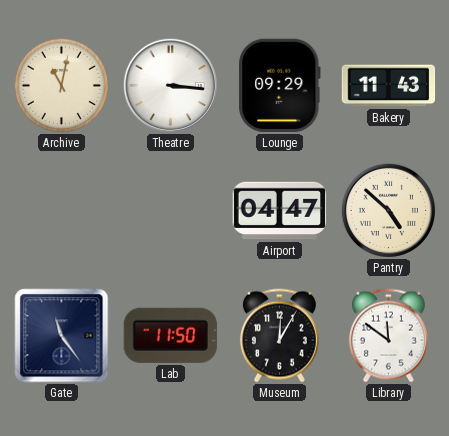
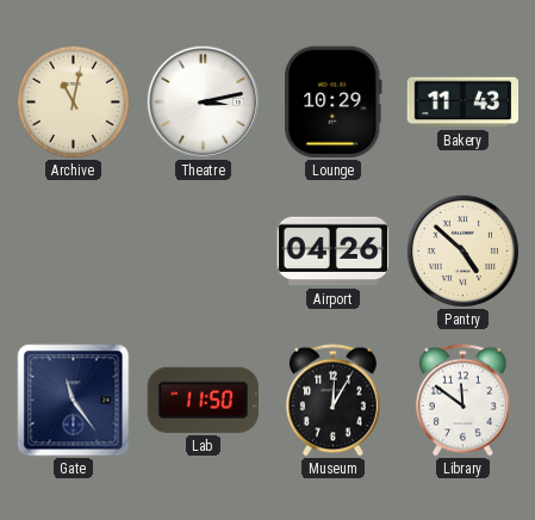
Theatre: 3:16 -> 3:13 (203, 101)
Lounge: 09:29 -> 10:29 (334, 103)
Airport: 04:47 -> 04:26 (334, 252)
